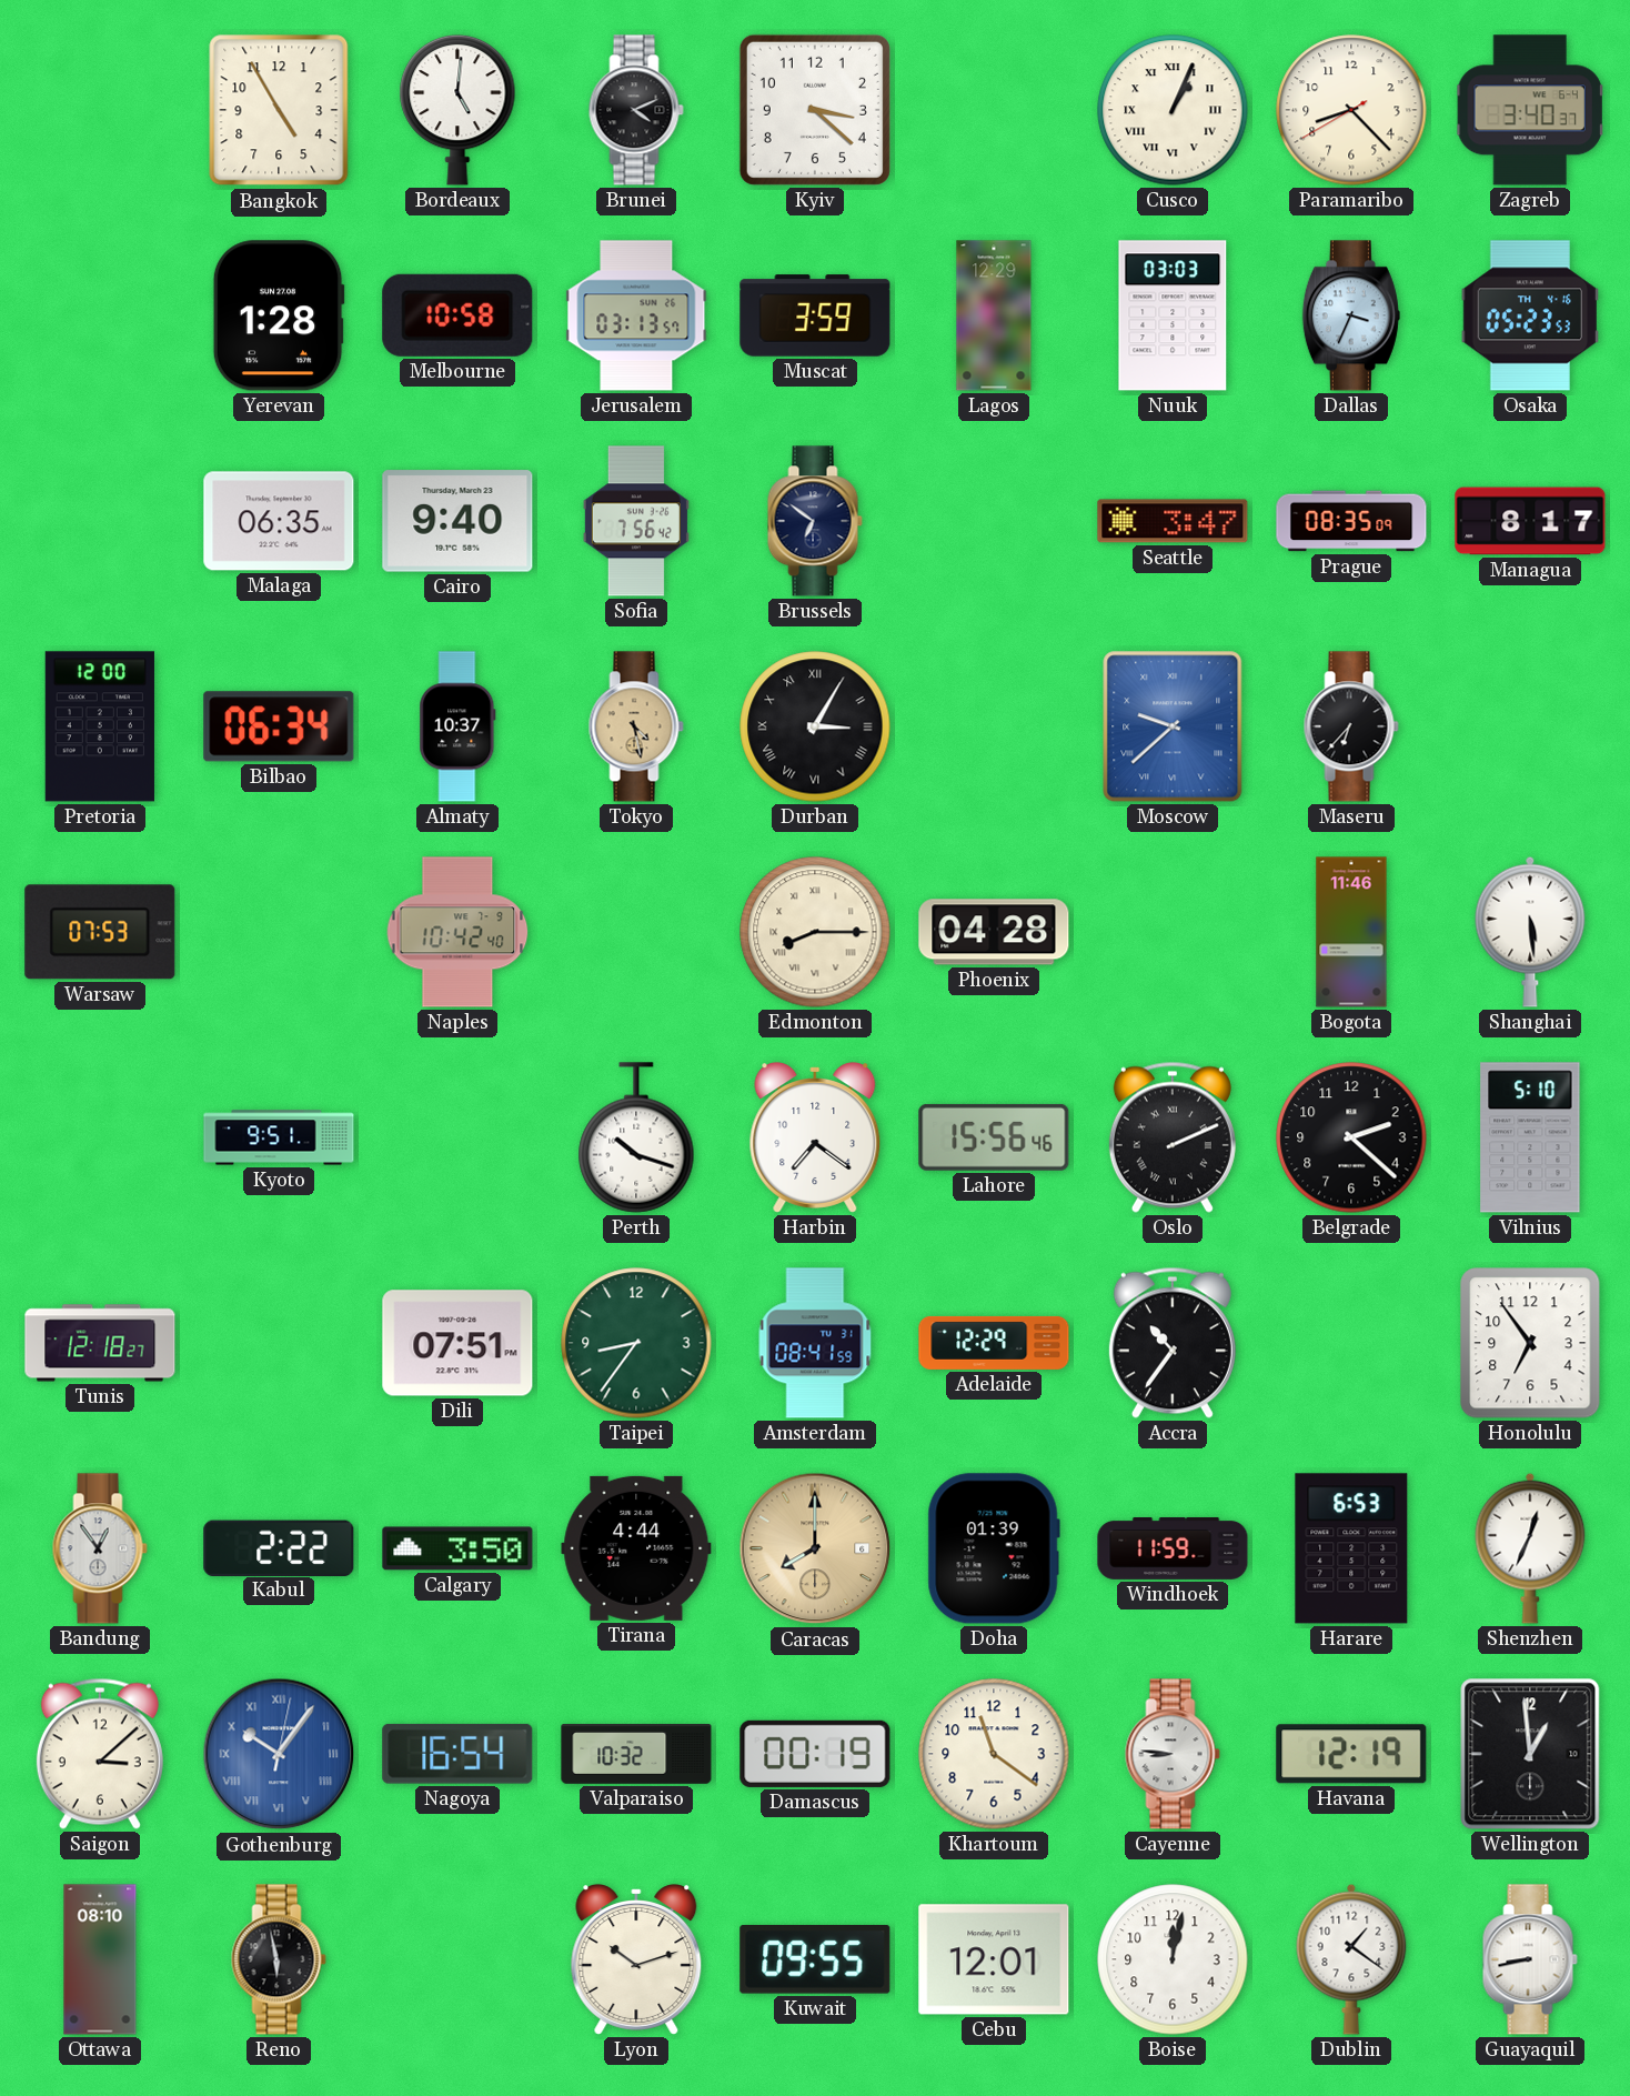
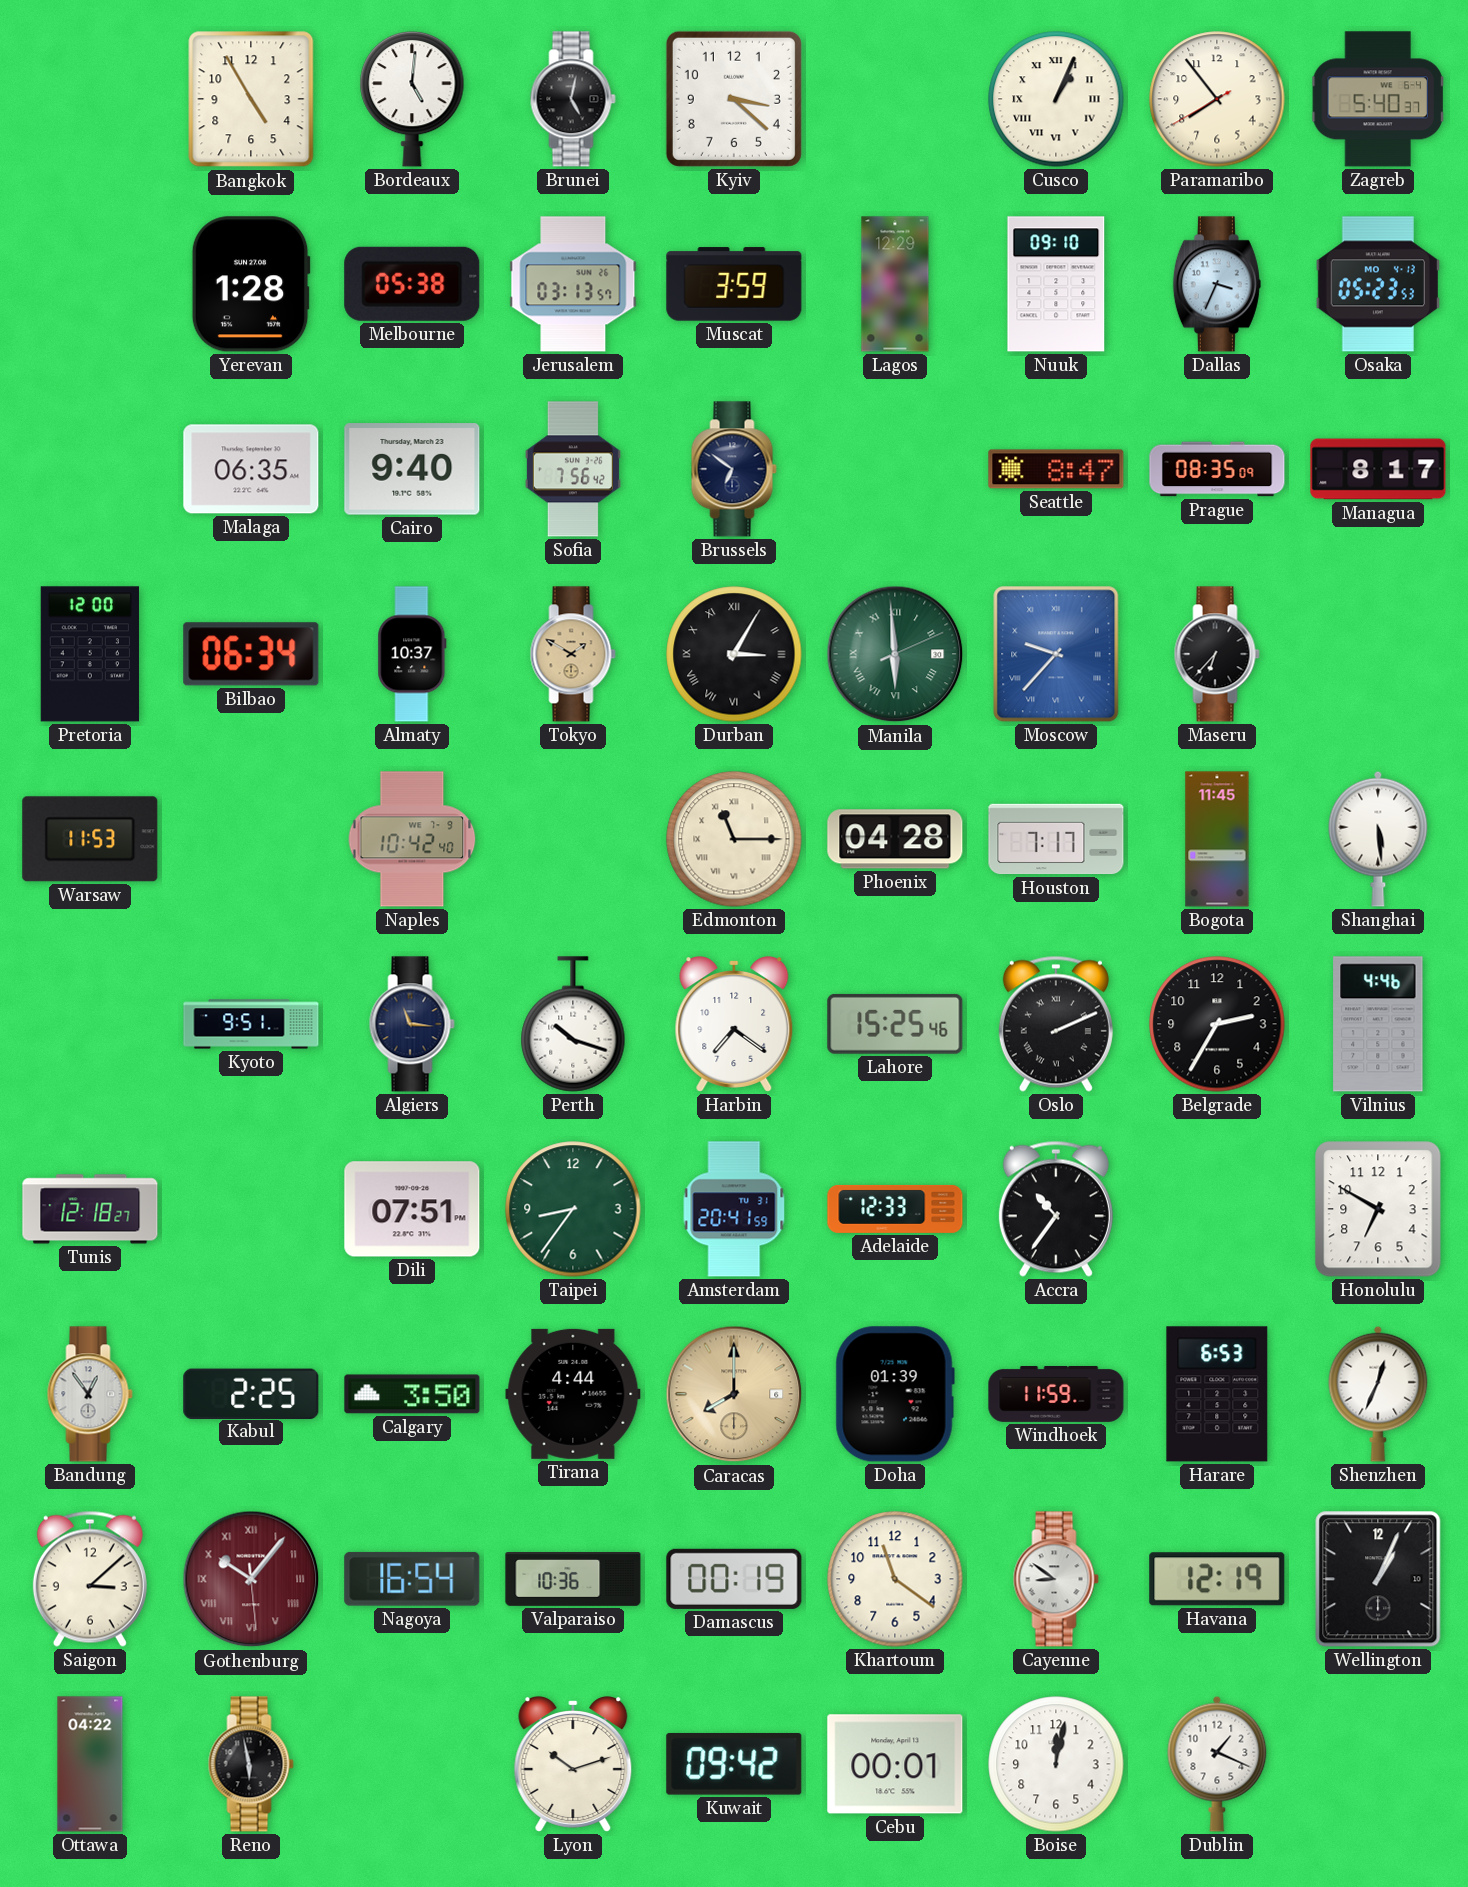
Brunei: 4:11 -> 5:02 (573, 99)
Paramaribo: 8:22 -> 7:53 (1217, 99)
Zagreb: 3:40 -> 5:40 (1378, 99)
Melbourne: 10:58 -> 05:38 (412, 284)
Nuuk: 03:03 -> 09:10 (1056, 284)
Osaka date: TH 4-16 -> MO 4-13 (1377, 284)
Seattle: 3:47 -> 8:47 (1056, 469)
Tokyo: 4:28 -> 1:50 (573, 654)
Manila: none -> 5:59 (895, 654)
Moscow: 9:38 -> 9:37 (1056, 654)
Warsaw: 07:53 -> 11:53 (90, 839)
Edmonton: 8:15 -> 11:15 (734, 839)
Houston: none -> 7:17 (1056, 839)
Bogota: 11:46 -> 11:45 (1217, 839)
Algiers: none -> 11:16 (412, 1024)
Lahore: 15:56 -> 15:25 (895, 1024)
Belgrade: 2:22 -> 2:35 (1217, 1024)
Vilnius: 5:10 -> 4:46 (1378, 1024)
Amsterdam: 08:41 -> 20:41 (734, 1209)
Adelaide: 12:29 -> 12:33 (895, 1209)
Honolulu: 6:54 -> 6:50 (1378, 1209)
Kabul: 2:22 -> 2:25 (251, 1393)
Gothenburg: 10:06:02 -> 10:06:29 (251, 1579)
Gothenburg dial: blue -> burgundy (251, 1579)
Valparaiso: 10:32 -> 10:36 (573, 1580)
Cayenne: 8:46 -> 8:51 (1056, 1579)
Wellington: 12:59 -> 1:04 (1378, 1579)
Ottawa: 08:10 -> 04:22 (90, 1764)
Kuwait: 09:55 -> 09:42 (734, 1764)
Cebu: 12:01 -> 00:01 (895, 1764)
Dublin: 1:21 -> 1:19 (1217, 1764)
Guayaquil: 8:43 -> none (1530, 1959)
